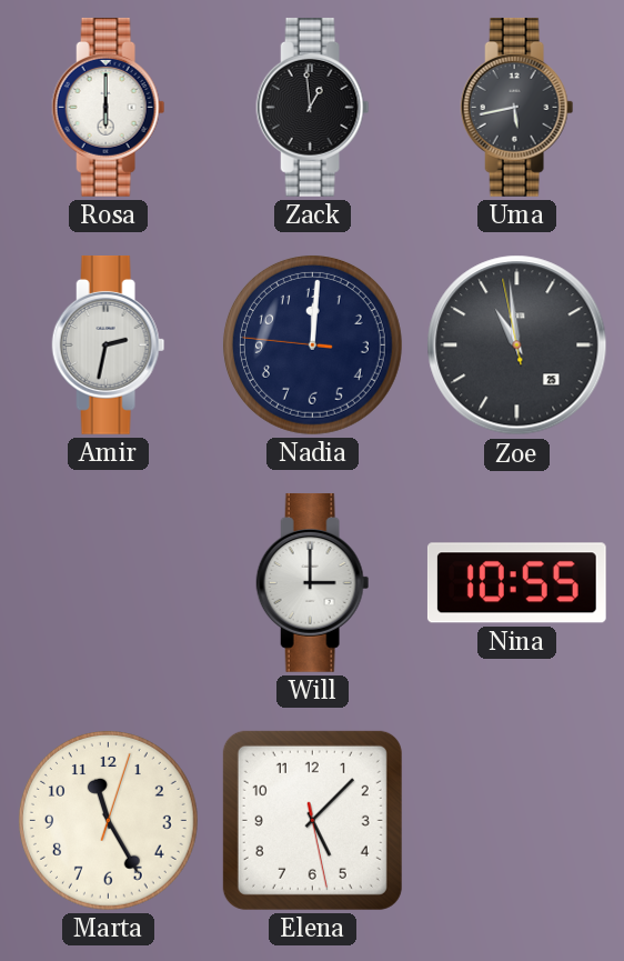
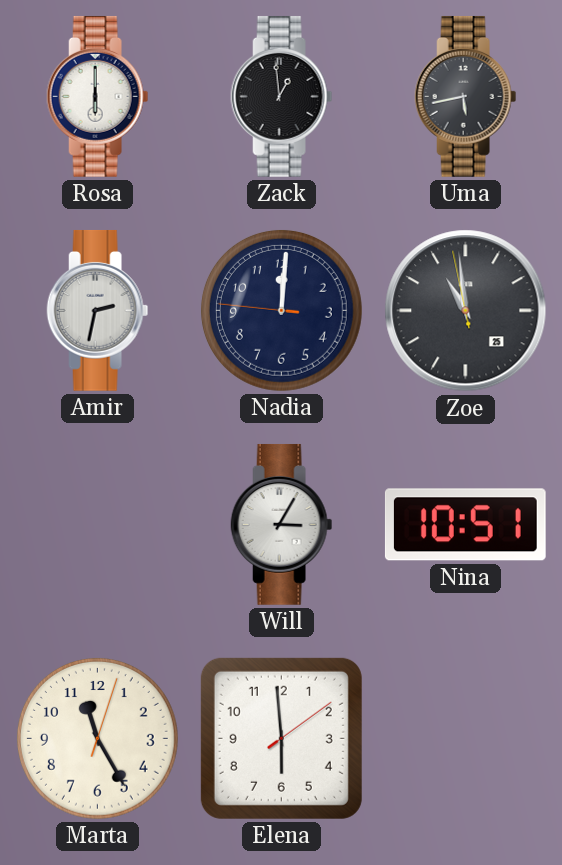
Will: 3:00 -> 3:05 (282, 524)
Nina: 10:55 -> 10:51 (465, 525)
Elena: 5:07 -> 5:59 (281, 738)
